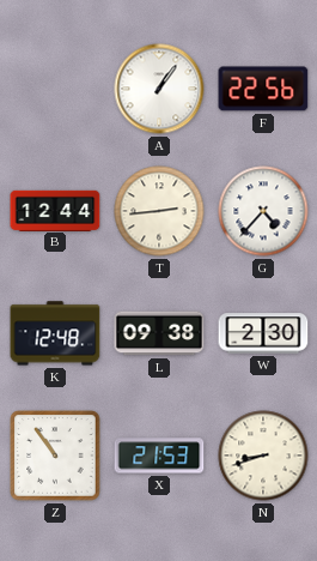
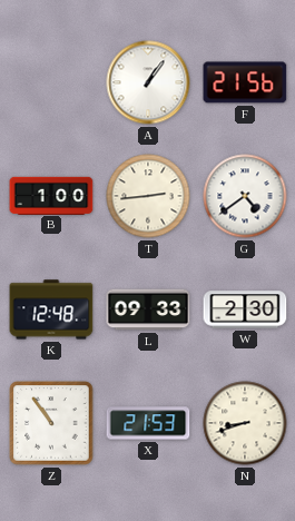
F: 22:56 -> 21:56 (245, 82)
B: 12:44 -> 1:00 (51, 195)
G: 4:37 -> 4:39 (245, 196)
L: 09:38 -> 09:33 (148, 309)
